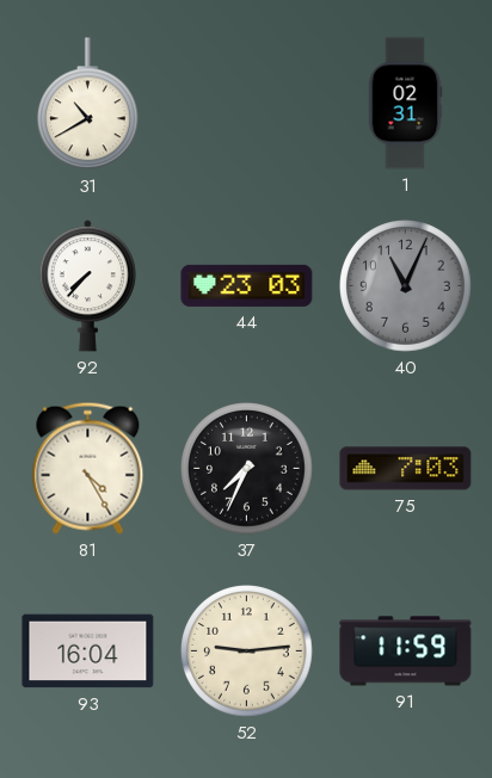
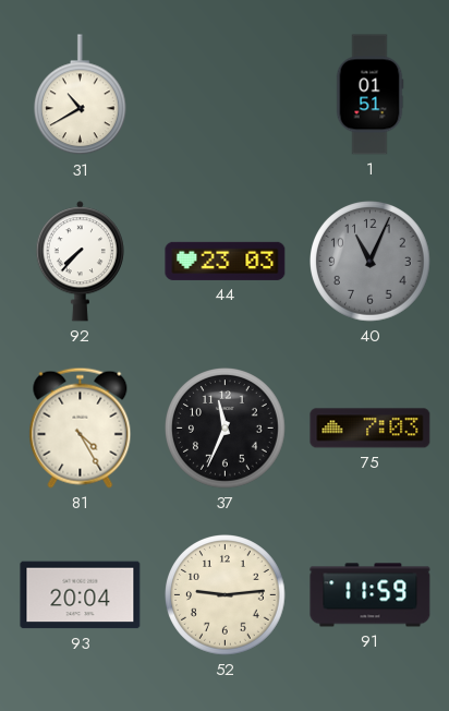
1: 02:31 -> 01:51 (369, 95)
37: 7:34 -> 11:34 (226, 429)
93: 16:04 -> 20:04 (81, 595)
